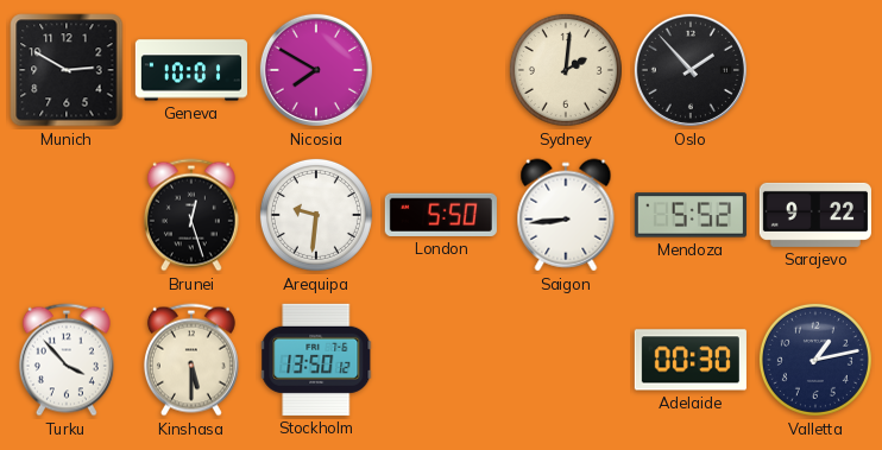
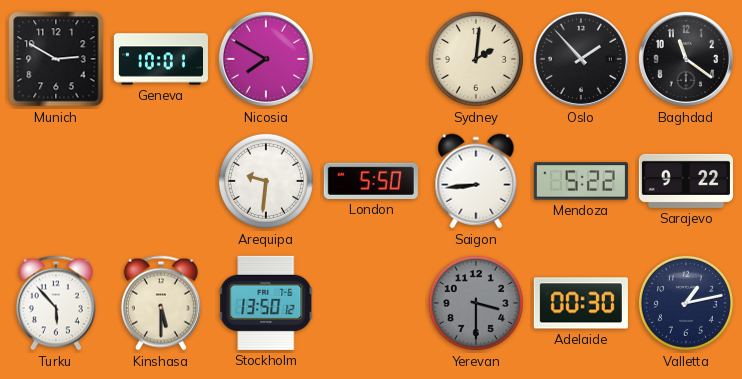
Baghdad: none -> 11:21 (686, 59)
Brunei: 12:27 -> none (191, 215)
Mendoza: 5:52 -> 5:22 (581, 181)
Turku: 3:53 -> 5:53 (56, 303)
Yerevan: none -> 3:30 (476, 303)
